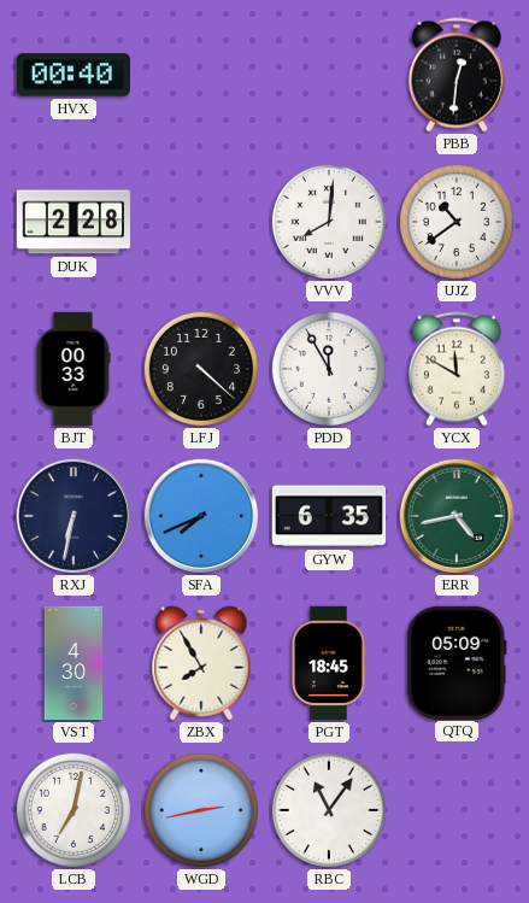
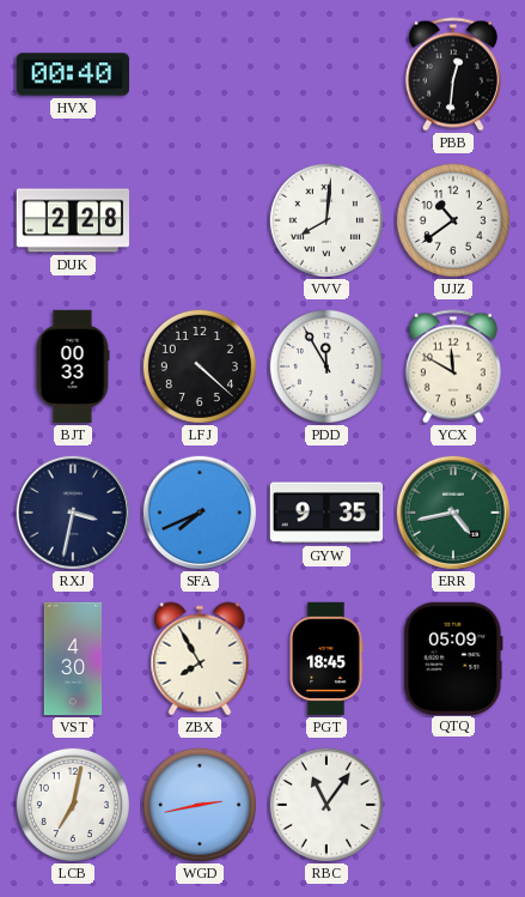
RXJ: 6:32 -> 3:32 (72, 511)
GYW: 6:35 -> 9:35 (325, 513)
